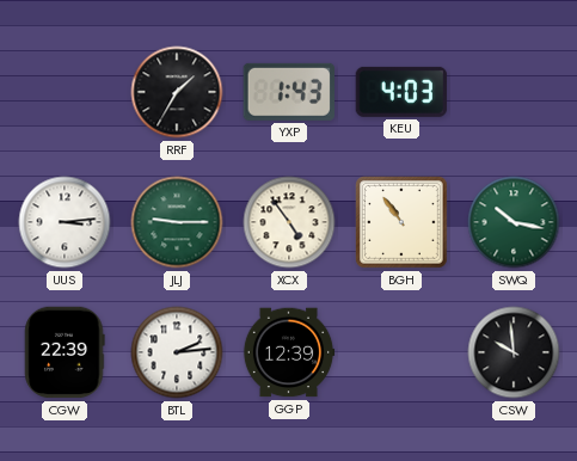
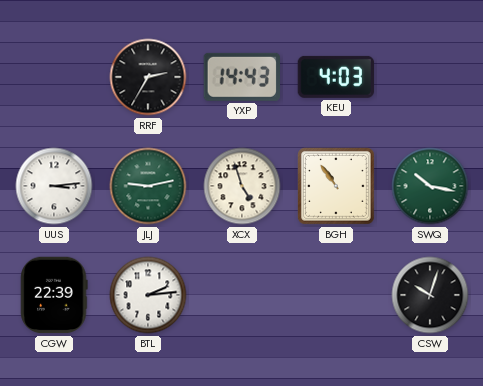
RRF: 1:35 -> 2:35 (148, 77)
YXP: 1:43 -> 14:43 (241, 77)
JLJ: 9:15 -> 9:13 (148, 186)
XCX: 4:54 -> 4:57 (242, 186)
GGP: 12:39 -> none (289, 352)
CSW: 9:59 -> 10:03 (430, 295)
